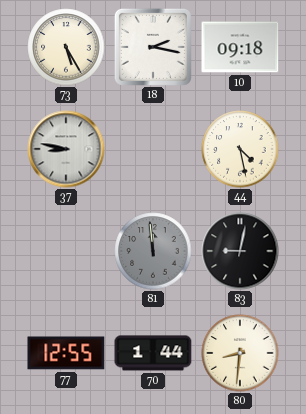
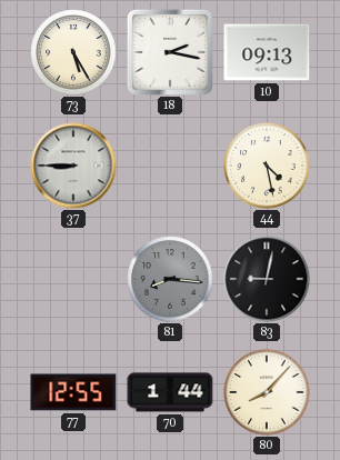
10: 09:18 -> 09:13 (267, 52)
37: 8:47 -> 8:45 (73, 166)
81: 11:59 -> 8:16 (170, 279)
80: 8:31 -> 8:07 (267, 392)
